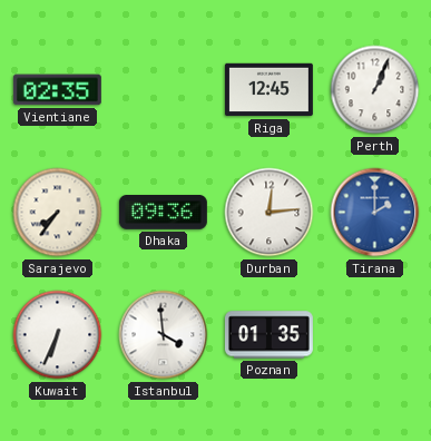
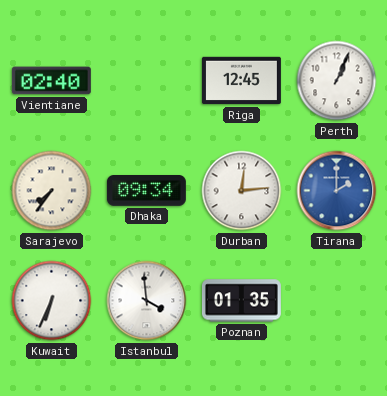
Vientiane: 02:35 -> 02:40 (51, 81)
Dhaka: 09:36 -> 09:34 (146, 191)
